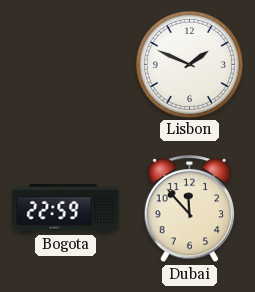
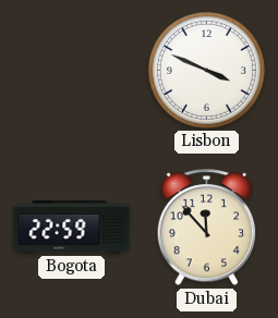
Lisbon: 1:49 -> 3:49 (206, 70)
